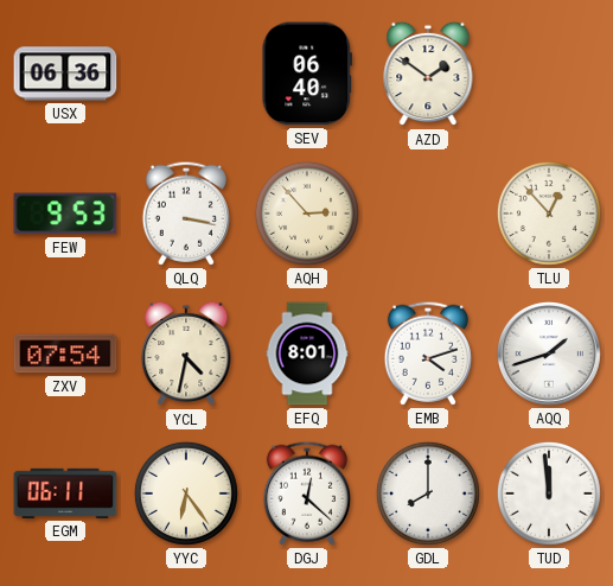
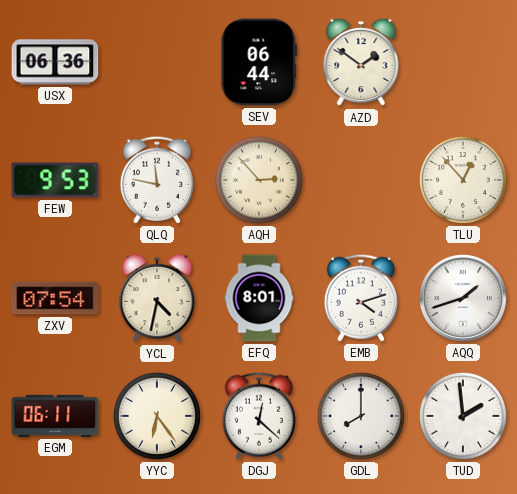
SEV: 06:40 -> 06:44 (259, 62)
QLQ: 3:17 -> 11:47 (157, 180)
TUD: 11:59 -> 1:59 (463, 416)
